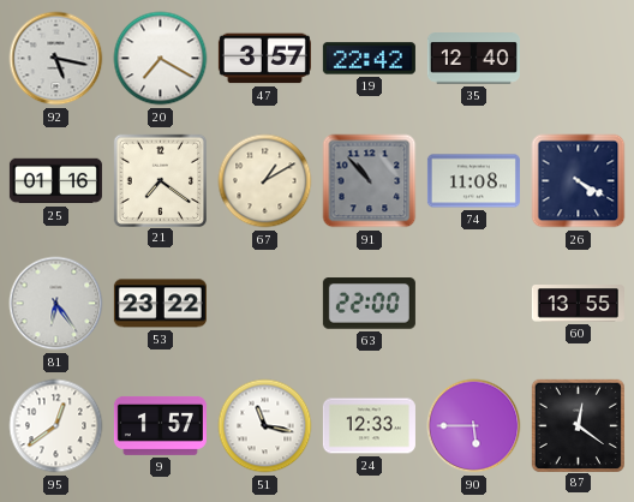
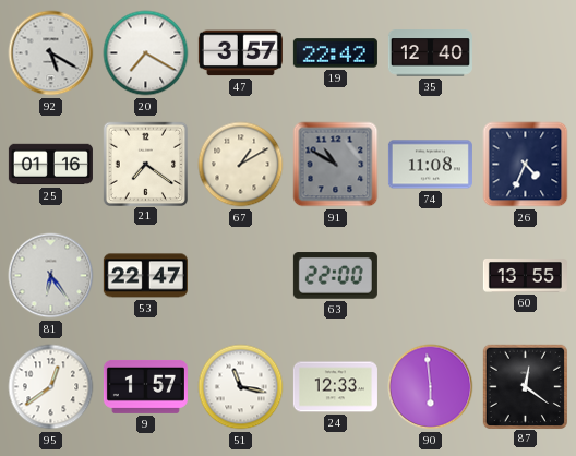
92: 5:17 -> 5:20 (51, 53)
91: 10:53 -> 10:50 (336, 165)
26: 4:20 -> 4:34 (526, 165)
53: 23:22 -> 22:47 (145, 276)
90: 5:45 -> 5:59 (431, 387)
